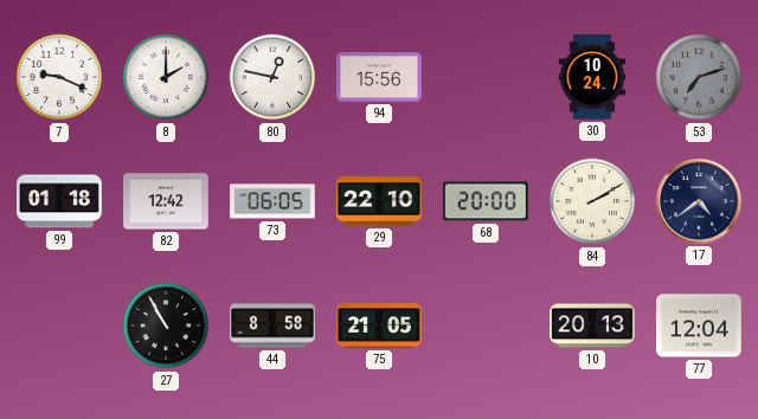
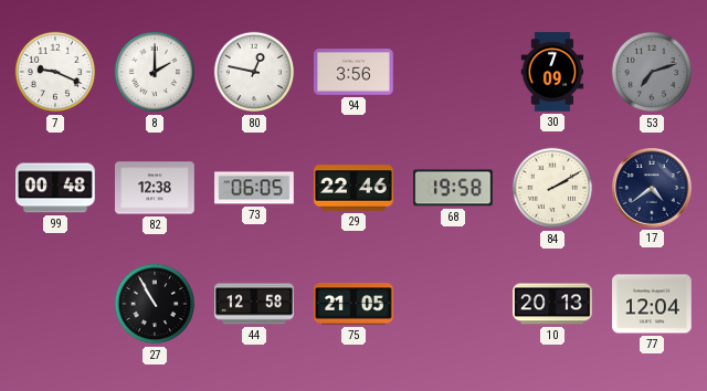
94: 15:56 -> 3:56 (353, 72)
30: 10:24 -> 7:09 (552, 72)
99: 01:18 -> 00:48 (55, 188)
82: 12:42 -> 12:38 (155, 188)
29: 22:10 -> 22:46 (353, 188)
68: 20:00 -> 19:58 (453, 188)
44: 8:58 -> 12:58 (254, 304)
